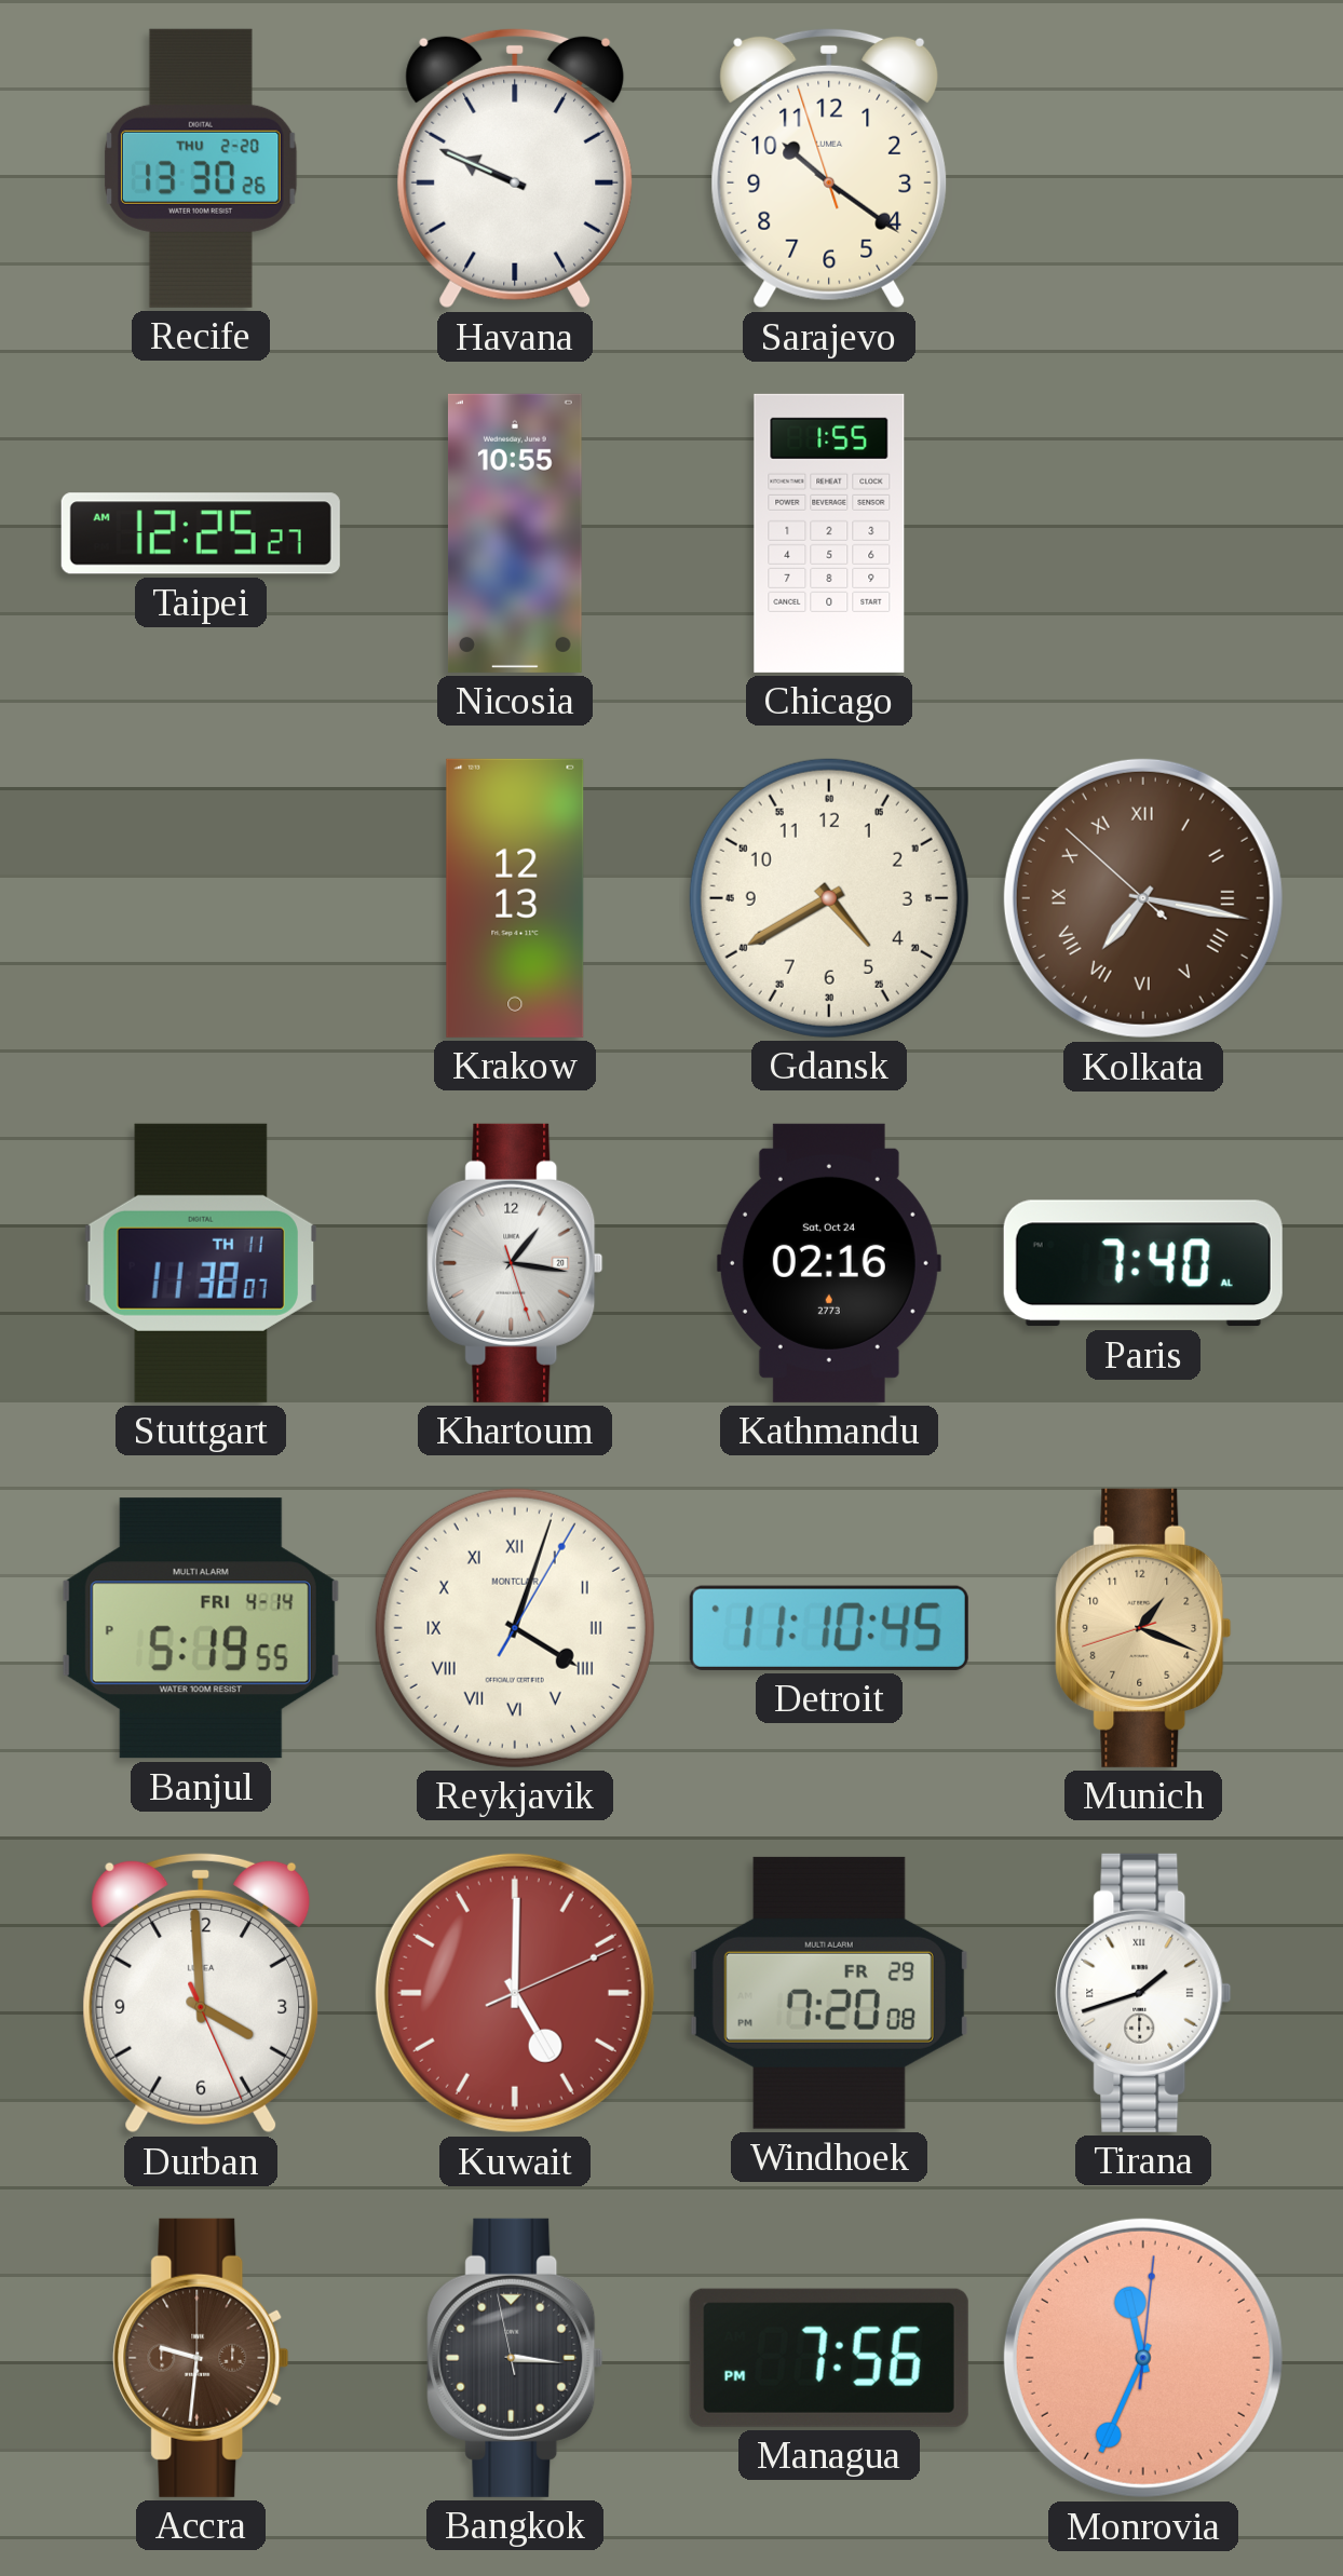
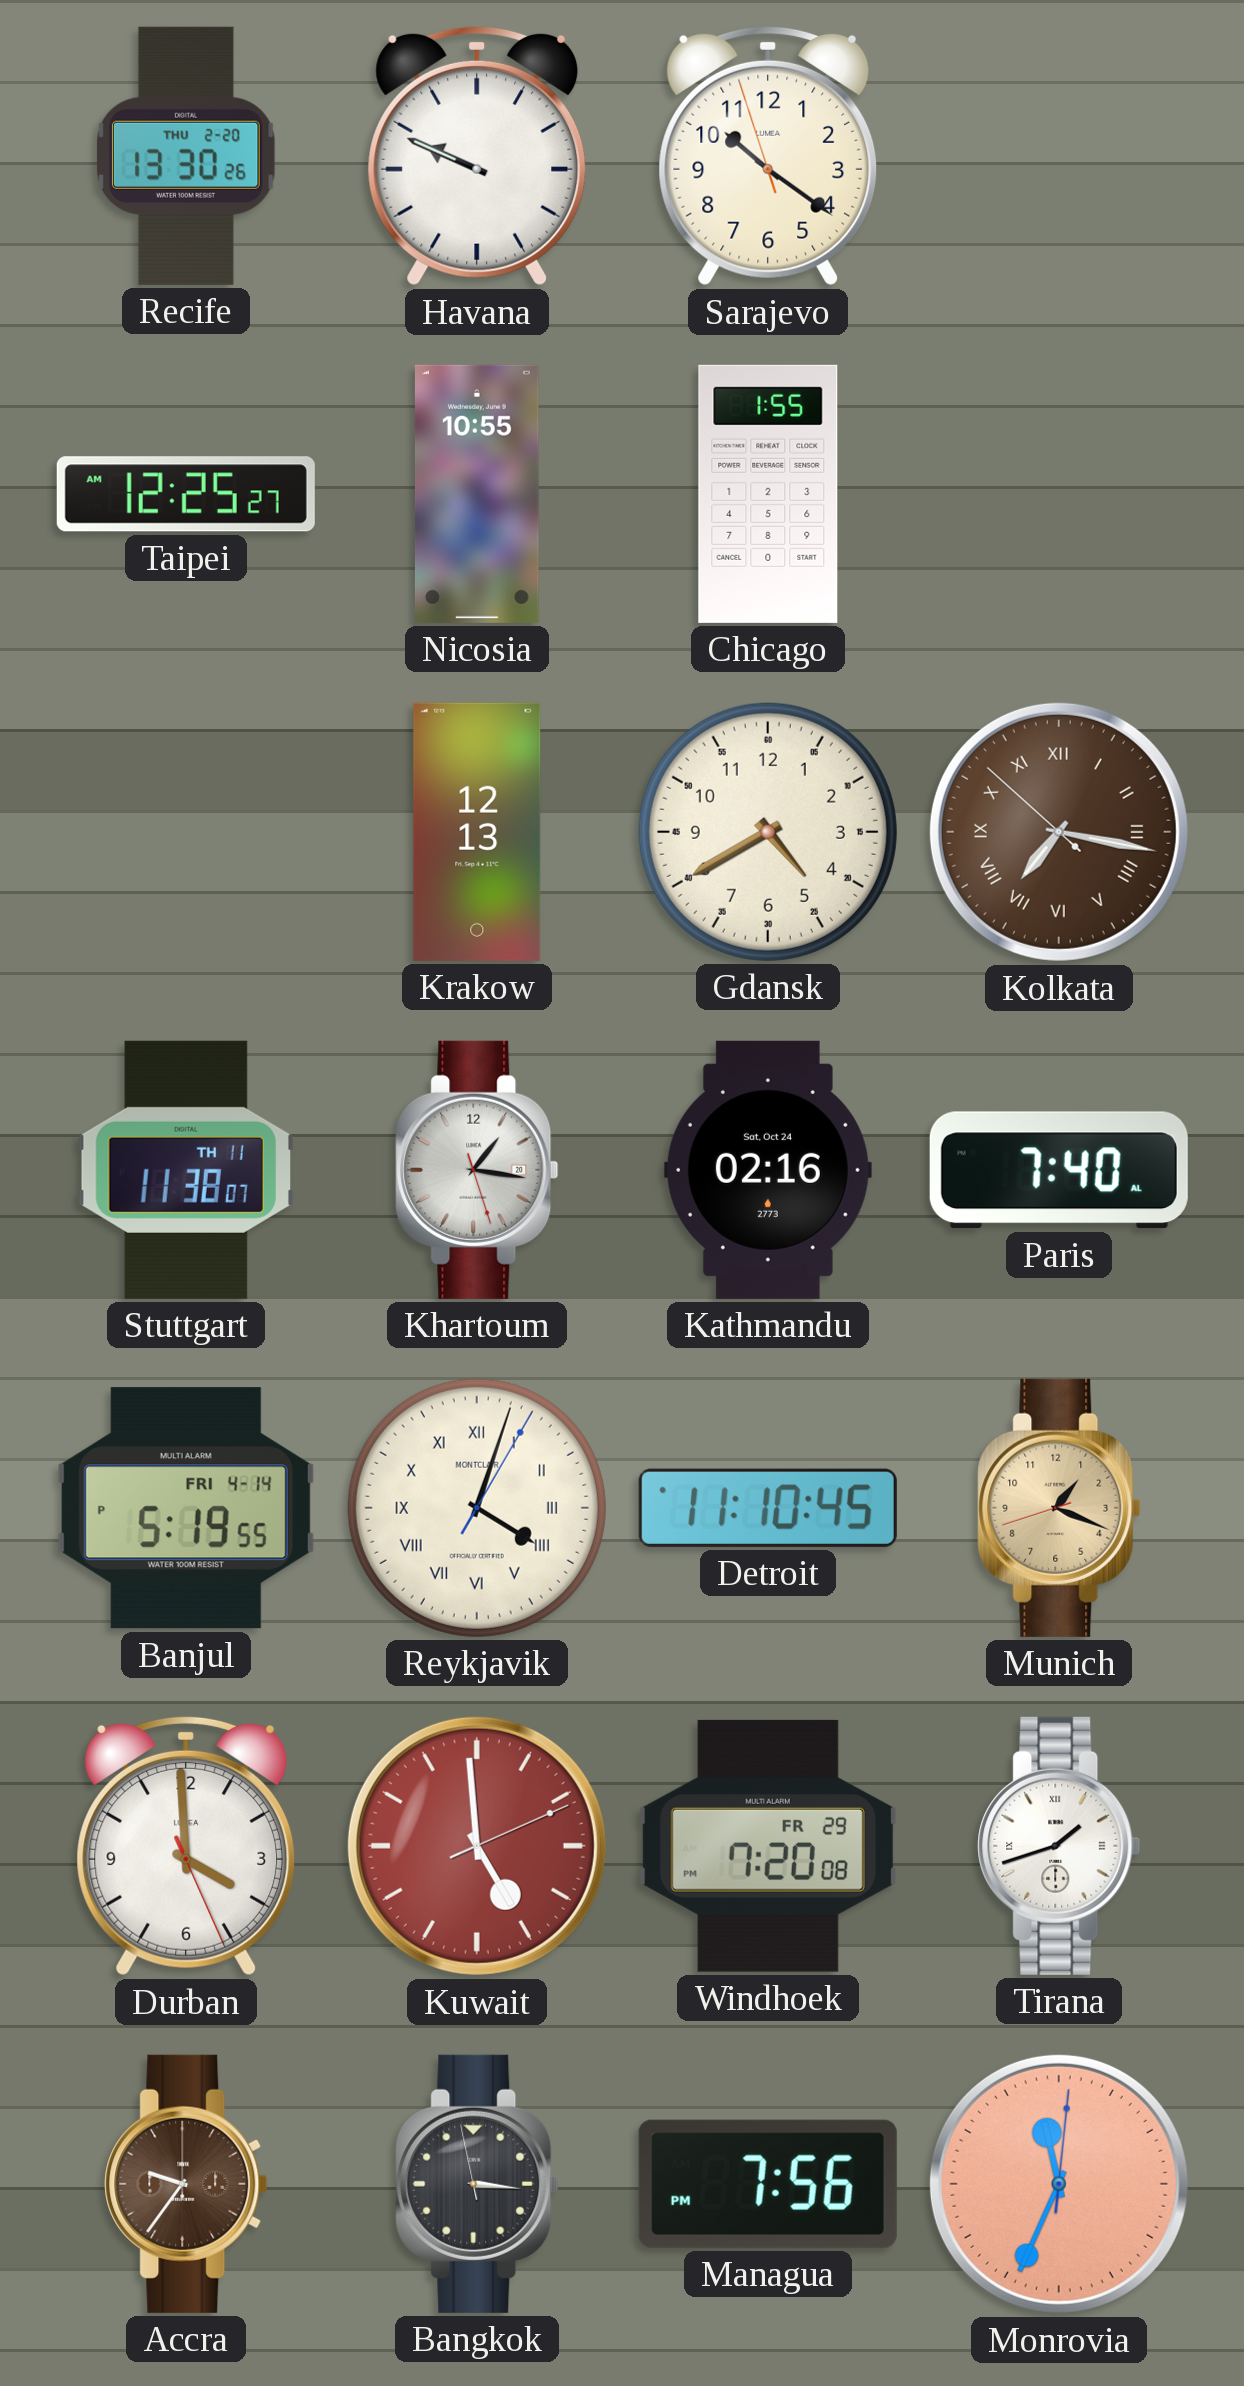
Kuwait: 5:00 -> 4:59 (477, 1846)
Accra: 9:31 -> 9:36 (186, 2184)
